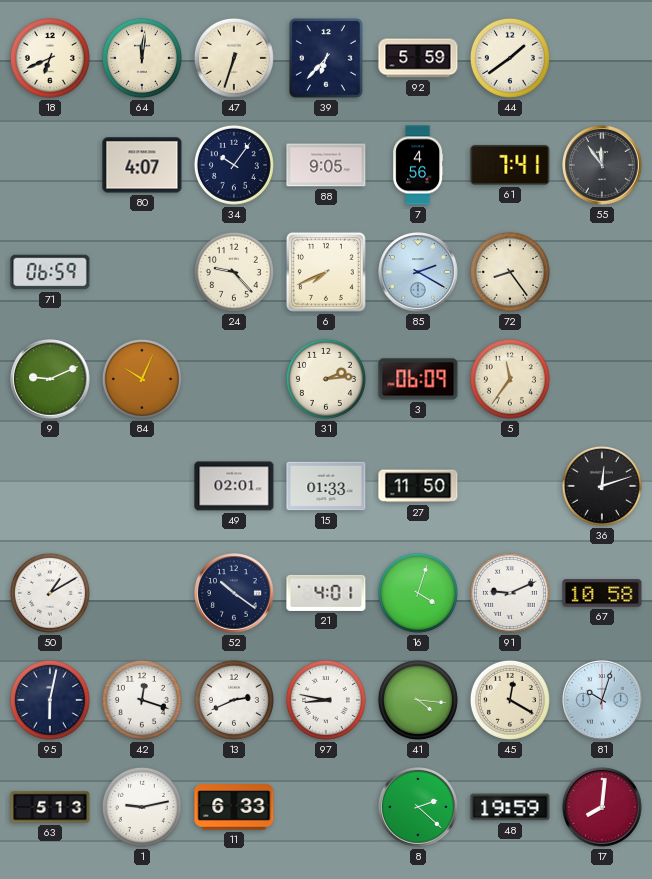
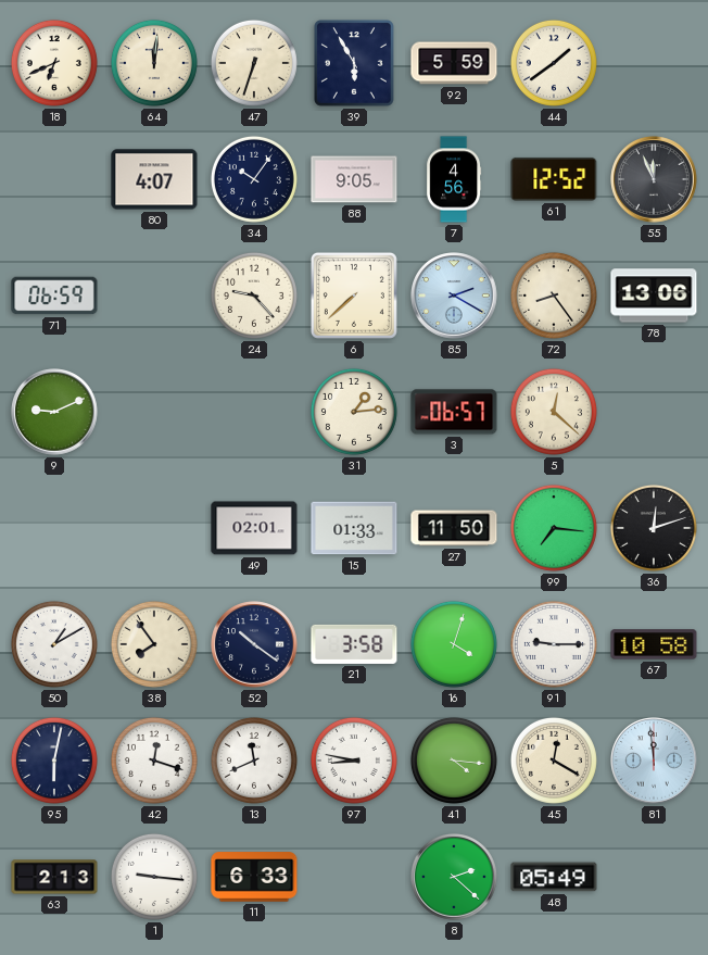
39: 6:37 -> 5:55 (355, 64)
61: 7:41 -> 12:52 (554, 179)
55: 11:54 -> 11:56 (654, 179)
6: 7:41 -> 7:38 (354, 296)
78: none -> 13:06 (654, 296)
84: 10:04 -> none (142, 379)
31: 2:14 -> 1:14 (354, 412)
3: 06:09 -> 06:57 (454, 412)
5: 11:36 -> 12:22 (554, 412)
99: none -> 7:16 (554, 528)
38: none -> 7:54 (154, 644)
21: 4:01 -> 3:58 (354, 644)
91: 9:11 -> 9:15 (554, 644)
13: 2:41 -> 11:41 (254, 761)
81: 10:03 -> 11:59 (654, 761)
63: 5:13 -> 2:13 (54, 877)
1: 9:13 -> 9:16 (154, 877)
48: 19:59 -> 05:49 (554, 877)
17: 8:01 -> none (602, 807)
